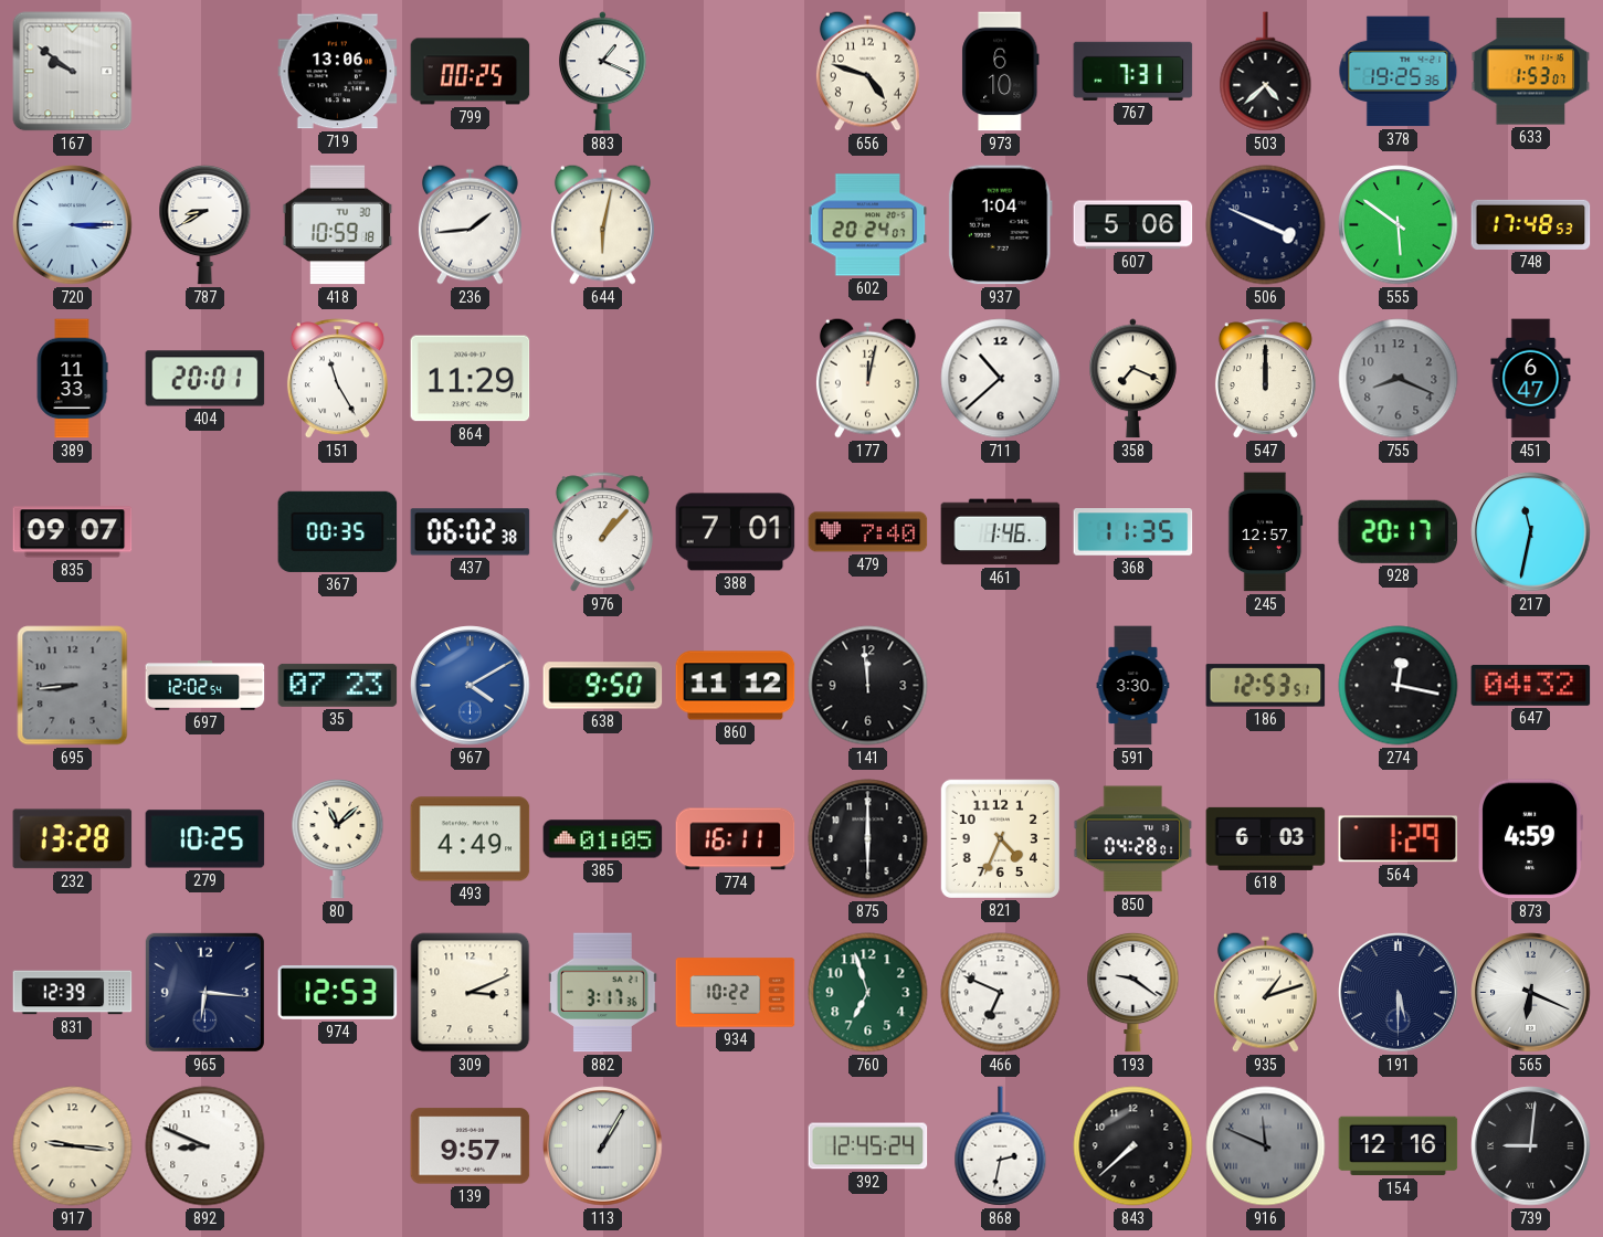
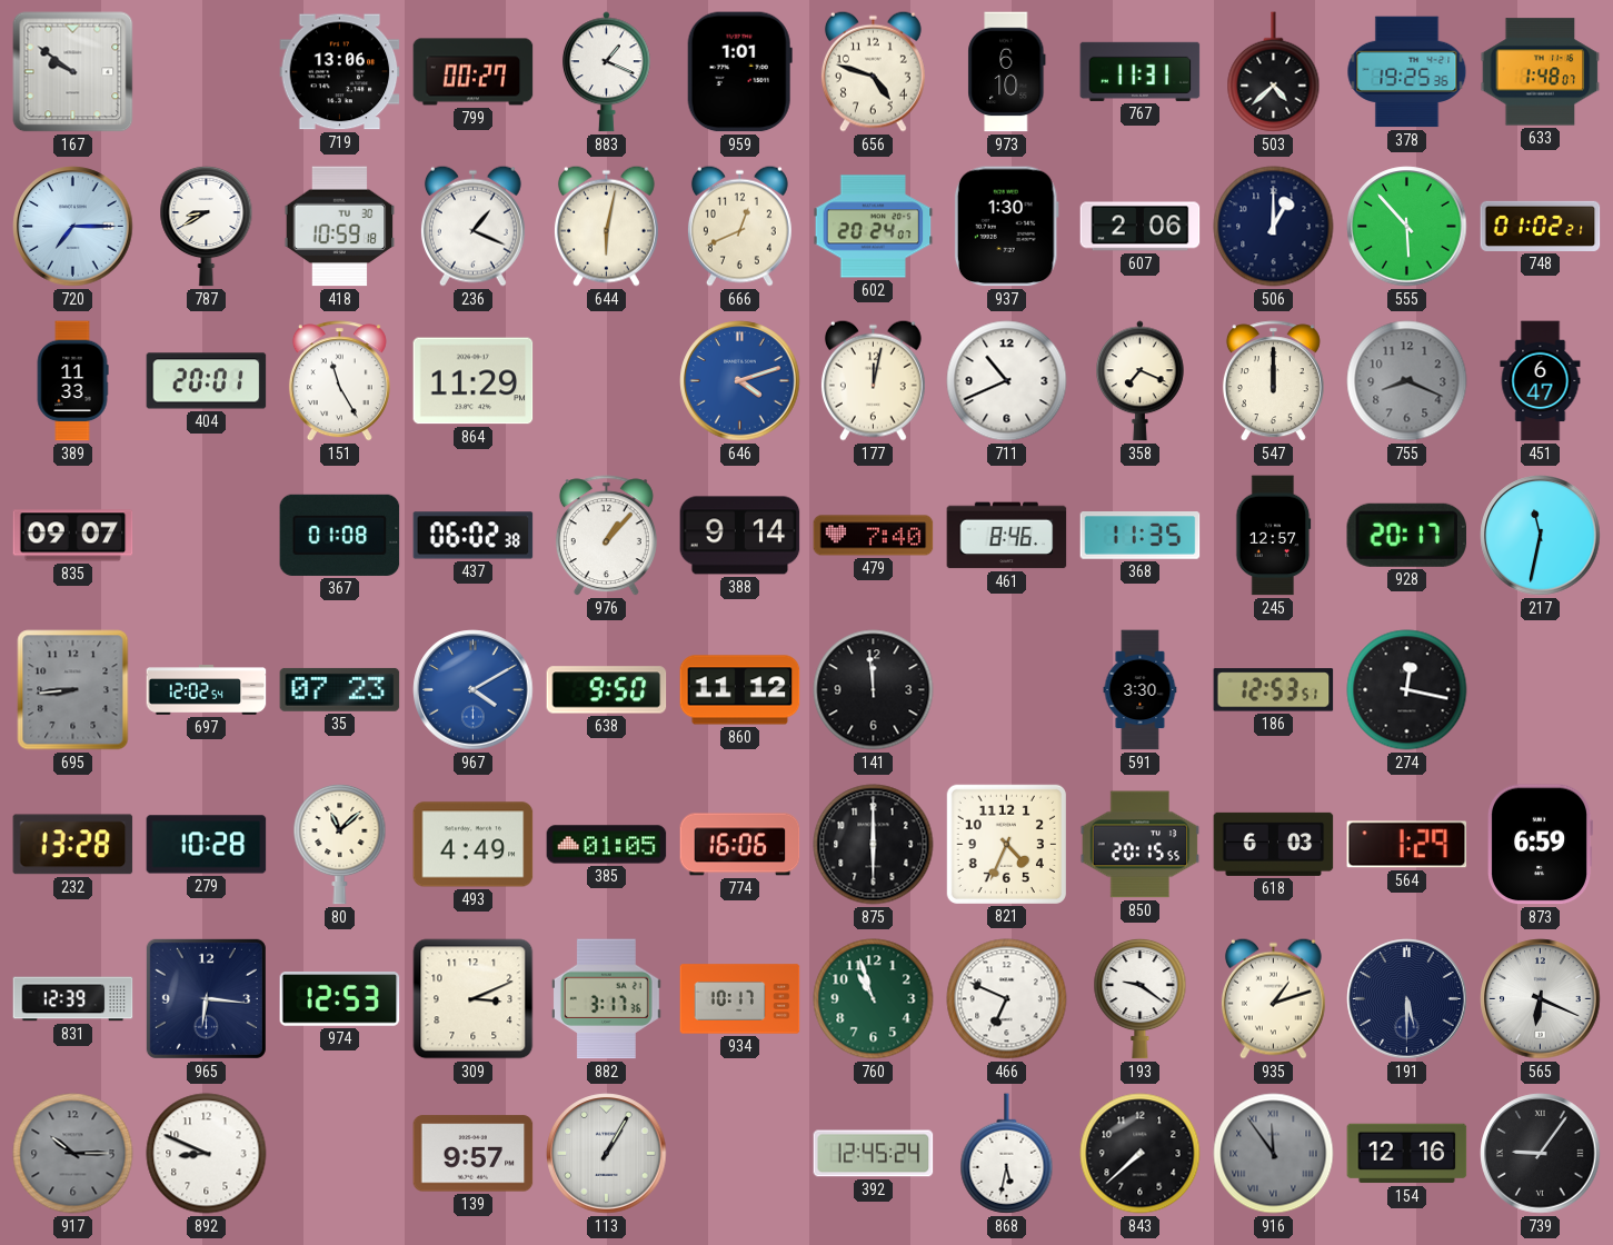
799: 00:25 -> 00:27 (474, 72)
959: none -> 1:01 (739, 72)
767: 7:31 -> 11:31 (1141, 71)
633: 1:53 -> 1:48 (1541, 72)
720: 3:15 -> 7:15 (73, 227)
236: 1:44 -> 1:19 (472, 226)
666: none -> 12:41 (739, 226)
937: 1:04 -> 1:30 (1006, 227)
607: 5:06 -> 2:06 (1141, 227)
506: 3:49 -> 1:00 (1274, 227)
555: 5:51 -> 5:53 (1407, 227)
748: 17:48 -> 01:02 (1541, 226)
646: none -> 4:12 (740, 381)
711: 10:38 -> 10:41 (1007, 381)
367: 00:35 -> 01:08 (340, 535)
388: 7:01 -> 9:14 (740, 536)
461: 1:46 -> 8:46 (1007, 536)
647: 04:32 -> none (1531, 685)
279: 10:25 -> 10:28 (207, 845)
774: 16:11 -> 16:06 (740, 845)
850: 04:28 -> 20:15 (1141, 845)
873: 4:59 -> 6:59 (1540, 845)
934: 10:22 -> 10:17 (740, 999)
760: 6:57 -> 10:57 (874, 999)
917: 9:16 -> 10:15 (73, 1154)
917 dial: cream -> grey (73, 1154)
868: 2:32 -> 5:32 (1007, 1154)
916: 11:49 -> 11:54 (1274, 1154)
739: 9:01 -> 9:06 (1541, 1154)
